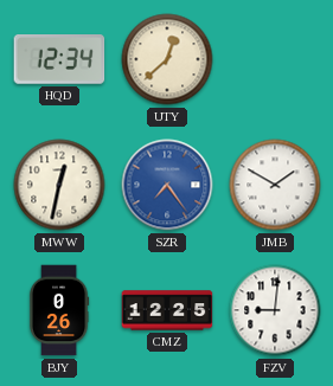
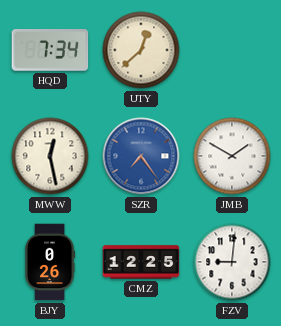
HQD: 12:34 -> 7:34 (50, 51)
MWW: 12:32 -> 12:28 (50, 156)
